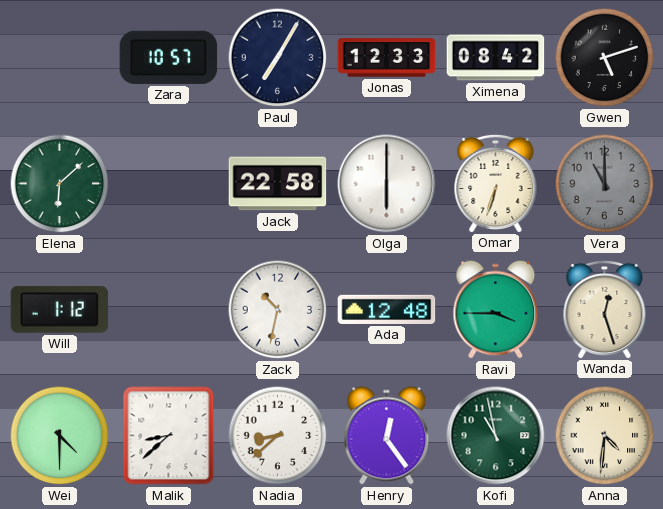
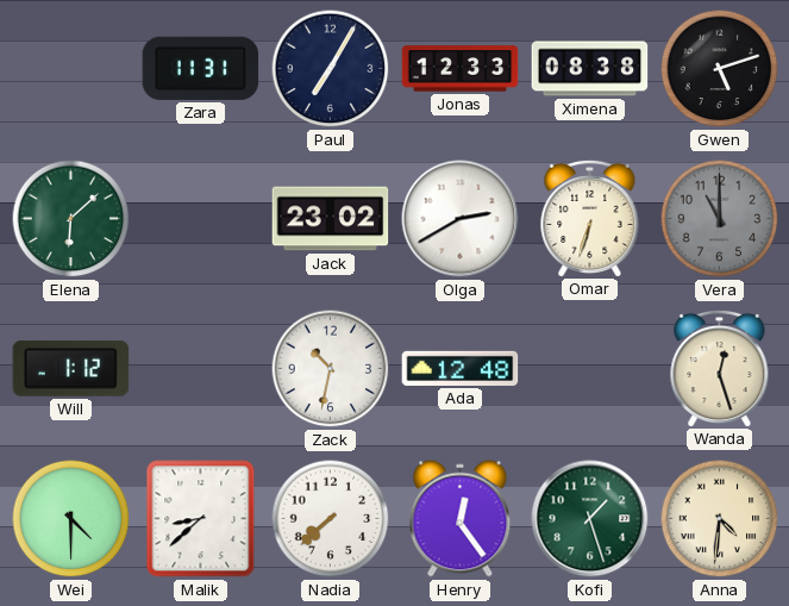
Zara: 10:57 -> 11:31 (201, 68)
Ximena: 08:42 -> 08:38 (590, 69)
Jack: 22:58 -> 23:02 (331, 219)
Olga: 6:00 -> 2:40 (461, 219)
Ravi: 3:45 -> none (496, 310)
Nadia: 8:38 -> 7:38 (331, 519)
Kofi: 10:58 -> 1:27 (590, 519)
